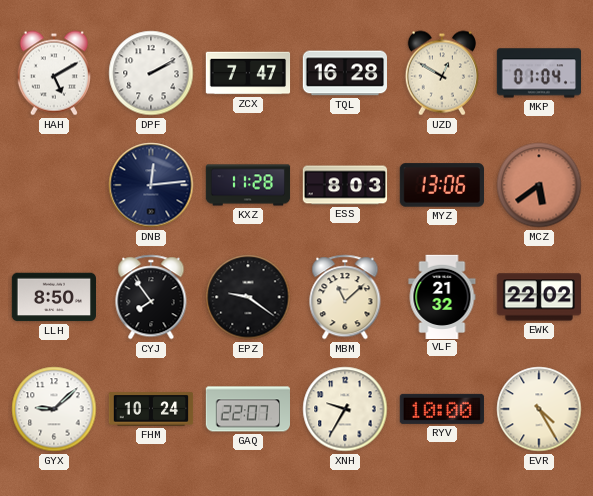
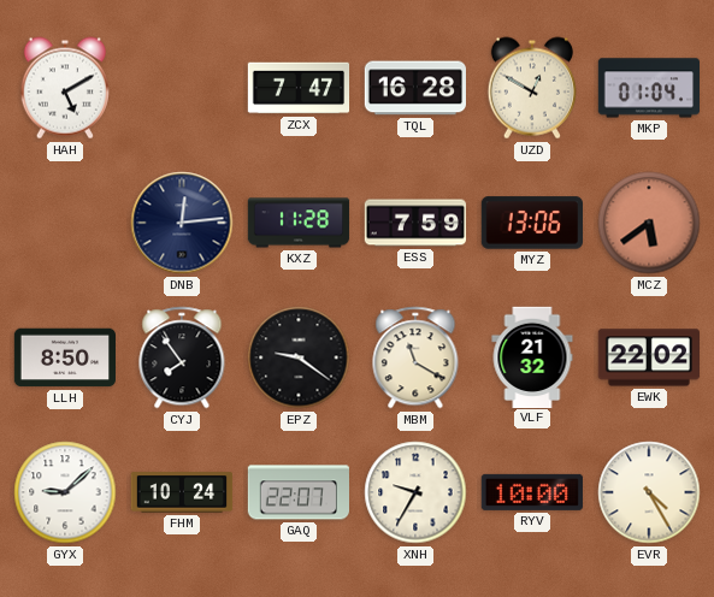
DPF: 2:10 -> none (151, 73)
ESS: 8:03 -> 7:59 (415, 223)
MBM: 11:08 -> 11:20 (415, 357)
